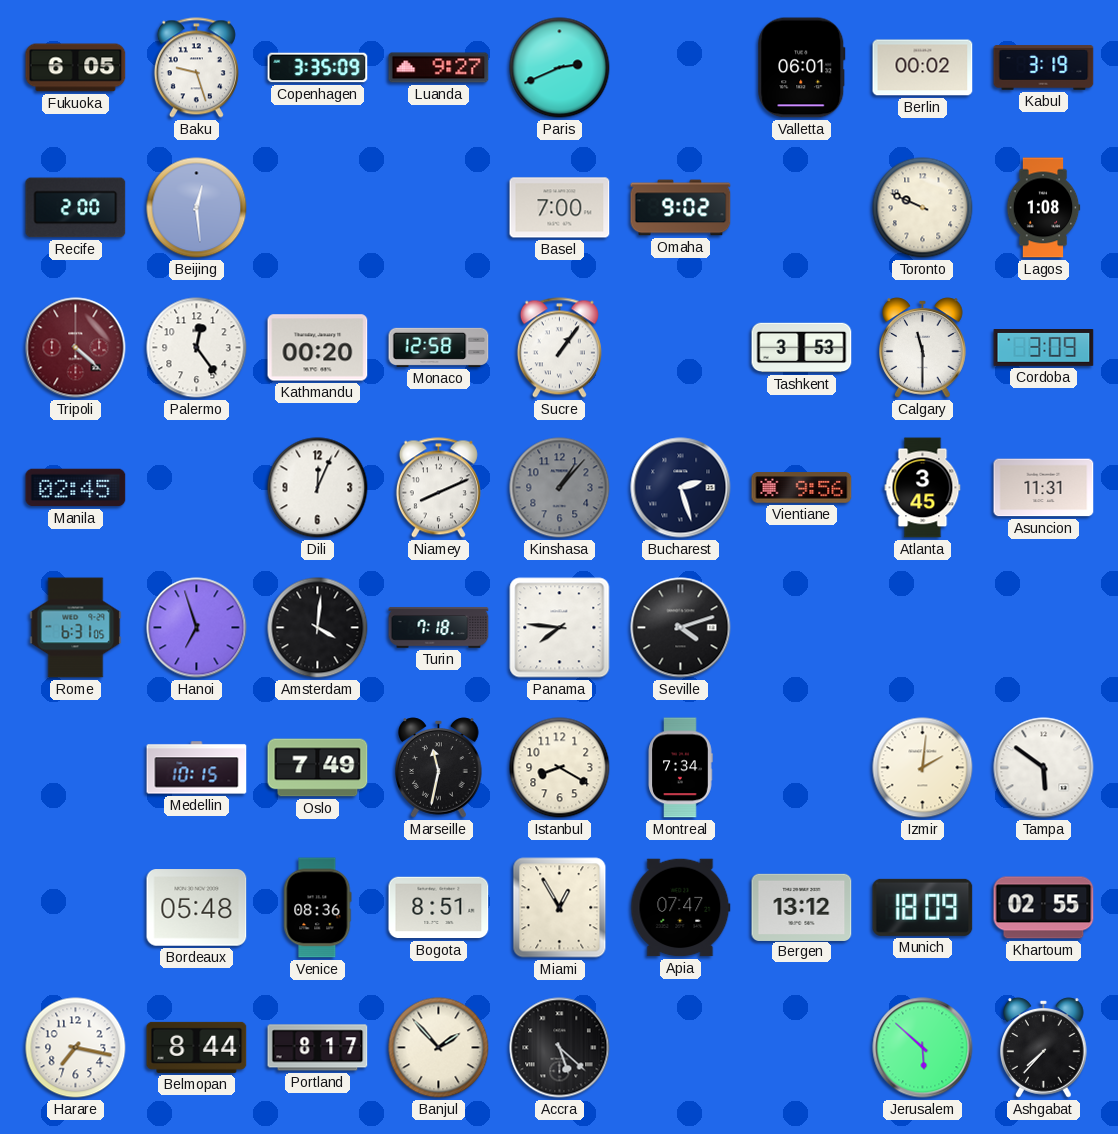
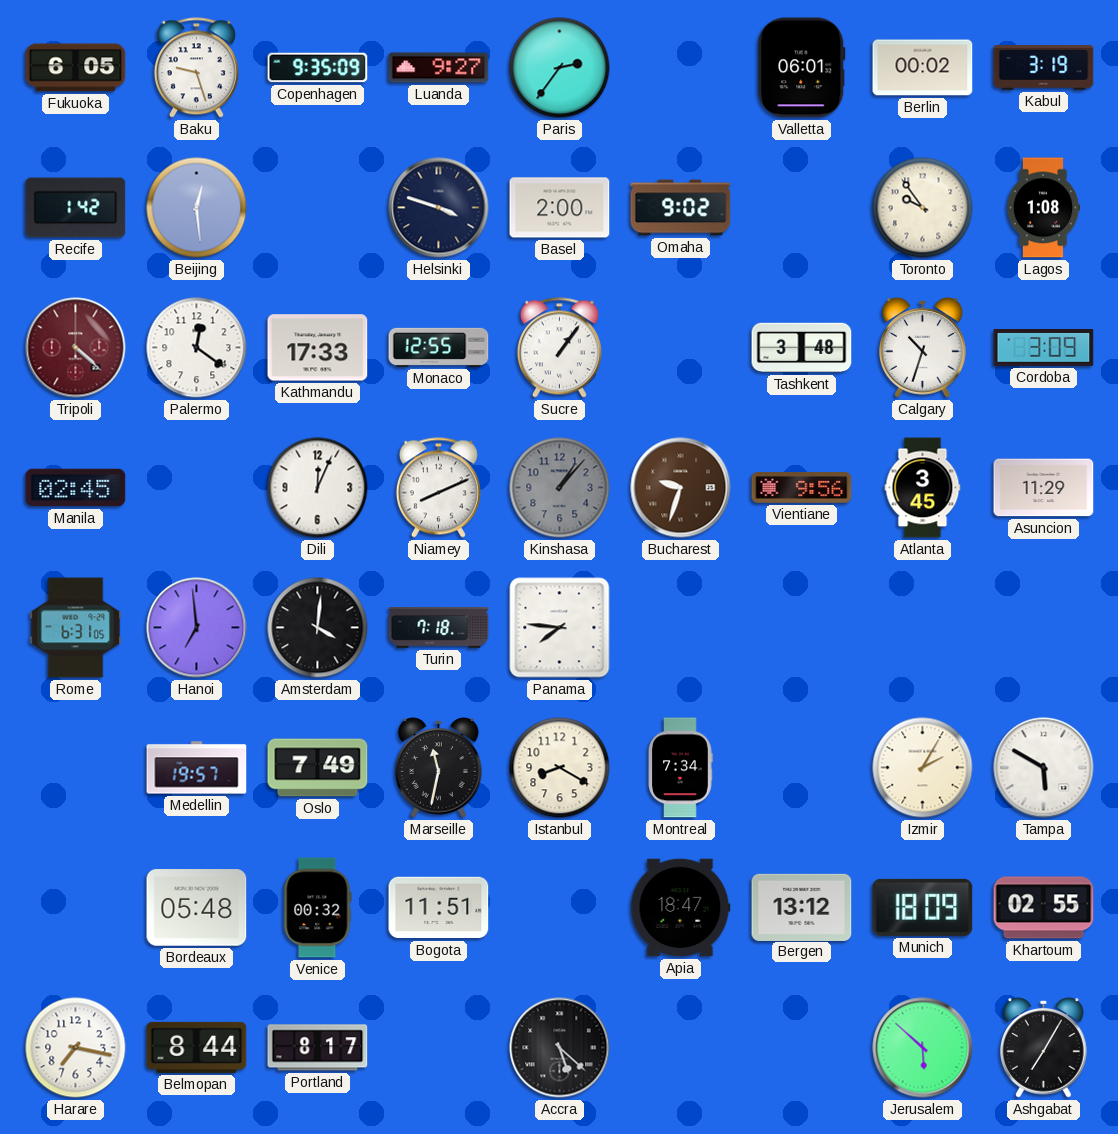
Copenhagen: 3:35 -> 9:35 (318, 68)
Paris: 2:41 -> 2:36 (560, 68)
Recife: 2:00 -> 1:42 (76, 208)
Helsinki: none -> 3:48 (439, 208)
Basel: 7:00 -> 2:00 (560, 208)
Toronto: 9:49 -> 9:54 (923, 208)
Palermo: 12:24 -> 12:21 (197, 348)
Kathmandu: 00:20 -> 17:33 (318, 348)
Monaco: 12:58 -> 12:55 (439, 347)
Tashkent: 3:53 -> 3:48 (802, 348)
Calgary: 11:30 -> 10:33 (923, 348)
Bucharest: 2:27 -> 9:33 (681, 488)
Bucharest dial: navy -> brown (681, 488)
Asuncion: 11:31 -> 11:29 (1044, 488)
Hanoi: 6:57 -> 6:59 (197, 628)
Seville: 4:12 -> none (681, 628)
Medellin: 10:15 -> 19:57 (197, 768)
Izmir: 2:01 -> 2:05 (923, 768)
Tampa: 5:51 -> 5:50 (1044, 768)
Venice: 08:36 -> 00:32 (318, 908)
Bogota: 8:51 -> 11:51 (439, 908)
Miami: 12:55 -> none (560, 908)
Apia: 07:47 -> 18:47 (681, 908)
Banjul: 1:53 -> none (439, 1048)
Ashgabat: 7:37 -> 7:05 (1044, 1048)
